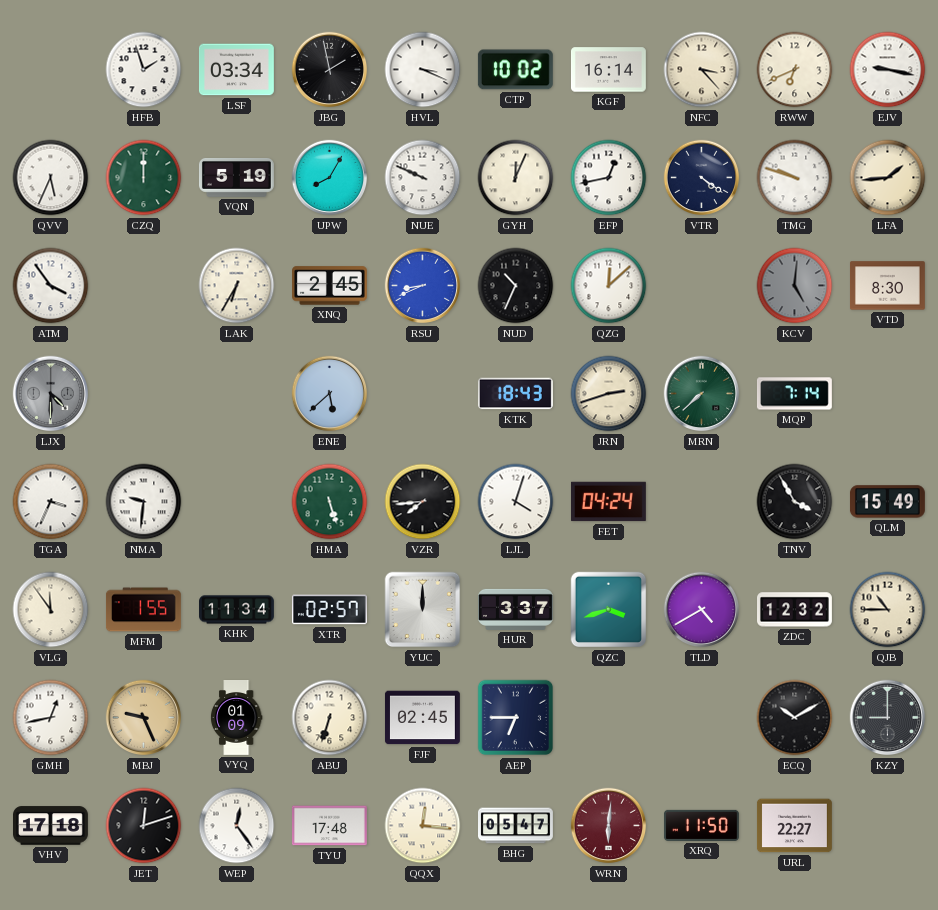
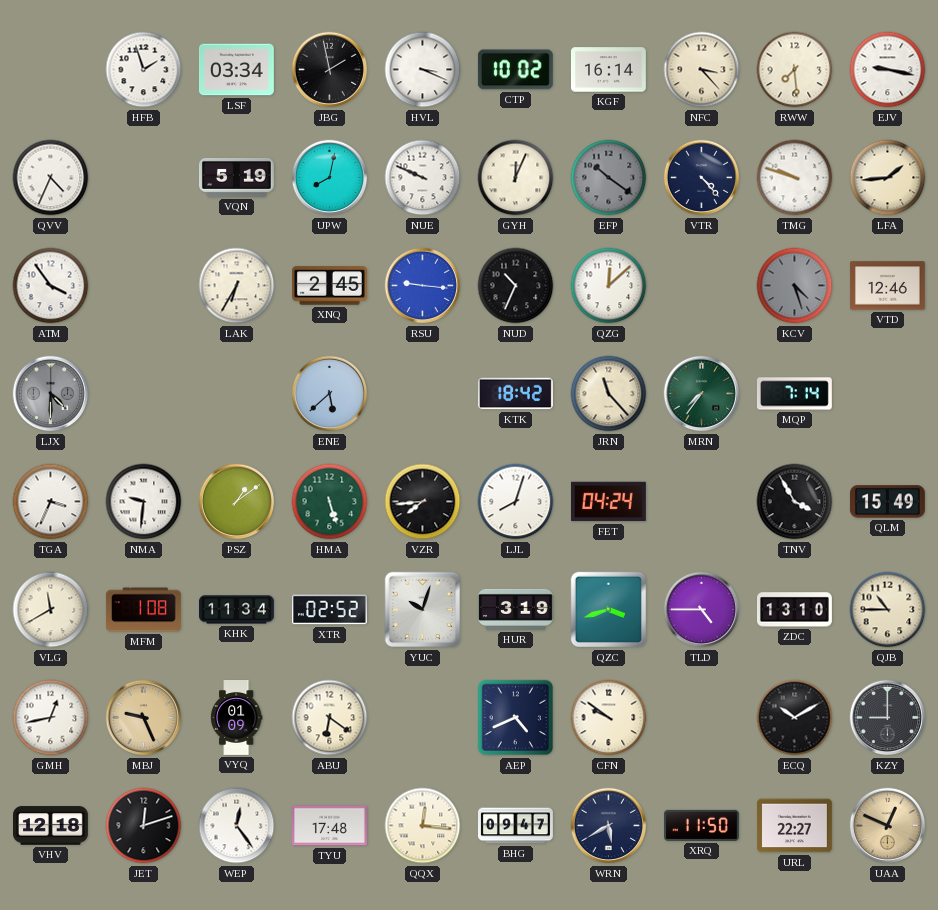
RWW: 6:41 -> 7:29 (795, 70)
QVV: 5:34 -> 4:34 (51, 178)
CZQ: 12:00 -> none (144, 178)
UPW: 8:05 -> 8:02 (330, 178)
EFP: 12:43 -> 10:21 (609, 178)
EFP dial: white -> grey (609, 178)
VTR: 4:21 -> 4:23 (702, 178)
RSU: 8:41 -> 9:16 (423, 286)
KCV: 5:01 -> 4:27 (795, 286)
VTD: 8:30 -> 12:46 (887, 286)
KTK: 18:43 -> 18:42 (515, 394)
JRN: 2:42 -> 11:23 (609, 394)
MRN: 7:38 -> 7:36 (702, 394)
PSZ: none -> 1:09 (237, 502)
LJL: 4:03 -> 8:03 (516, 502)
VLG: 11:54 -> 11:40 (51, 610)
MFM: 1:55 -> 1:08 (143, 610)
XTR: 02:57 -> 02:52 (329, 610)
YUC: 12:00 -> 10:03 (423, 610)
HUR: 3:37 -> 3:19 (516, 609)
TLD: 4:40 -> 4:45 (702, 610)
ZDC: 12:32 -> 13:10 (795, 610)
ABU: 6:33 -> 6:21 (330, 718)
FJF: 02:45 -> none (422, 718)
AEP: 6:45 -> 4:41 (516, 718)
CFN: none -> 9:51 (609, 718)
VHV: 17:18 -> 12:18 (51, 826)
BHG: 05:47 -> 09:47 (516, 826)
WRN: 6:01 -> 5:40 (609, 826)
WRN dial: burgundy -> navy (609, 826)
UAA: none -> 12:49 (888, 826)
